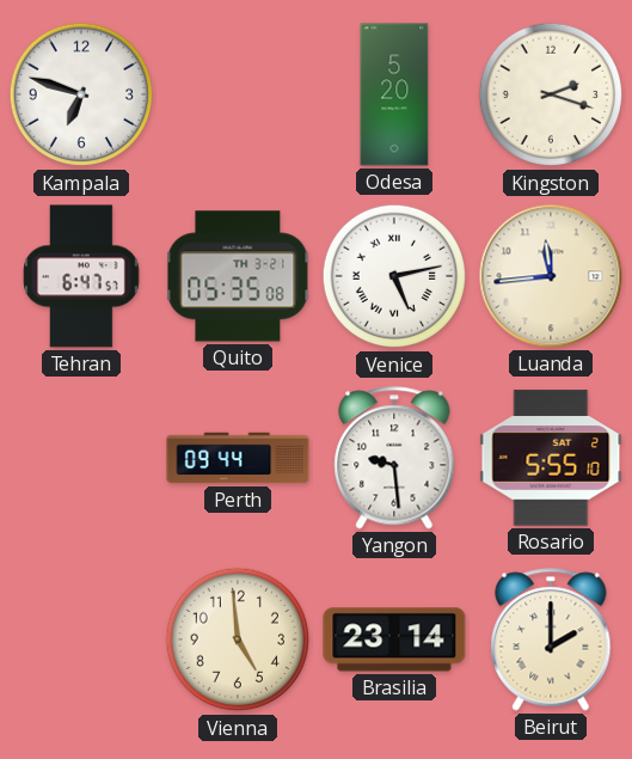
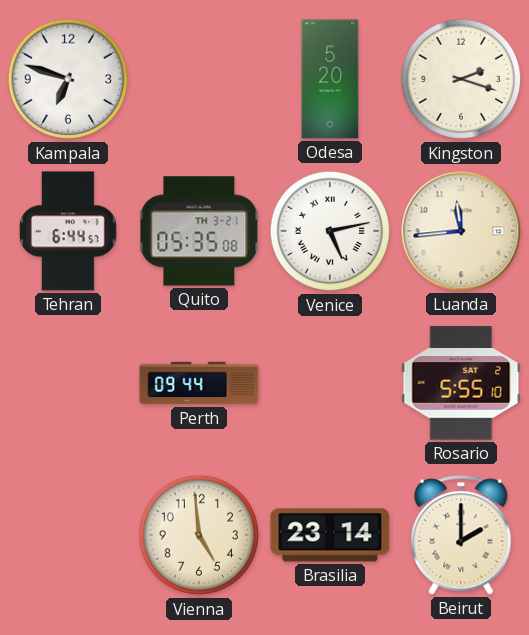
Tehran: 6:47 -> 6:44 (68, 231)
Yangon: 9:29 -> none (394, 458)
